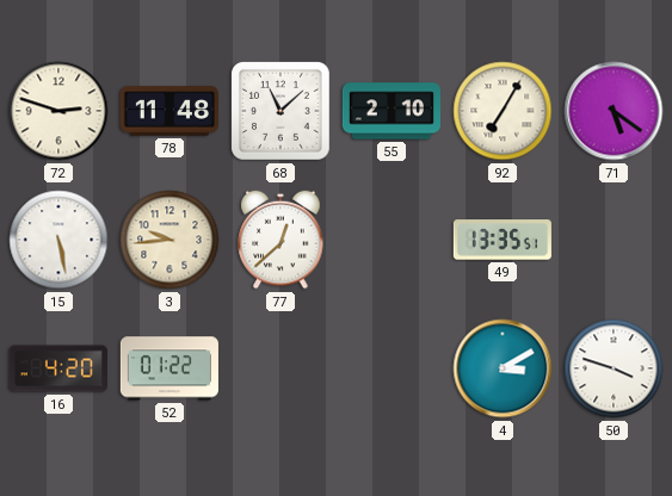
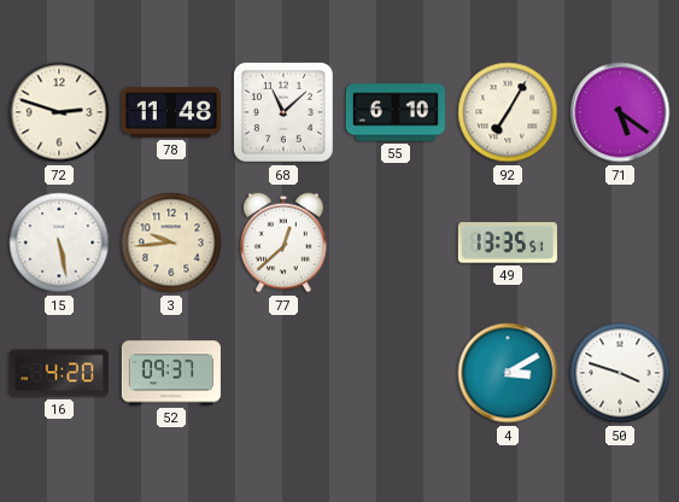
55: 2:10 -> 6:10 (396, 112)
52: 01:22 -> 09:37 (171, 373)
